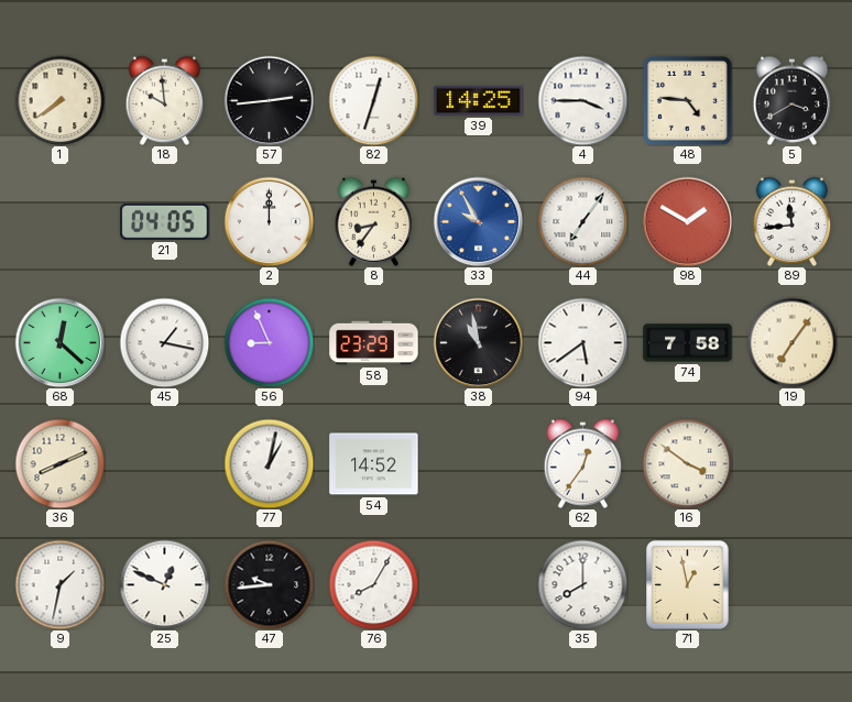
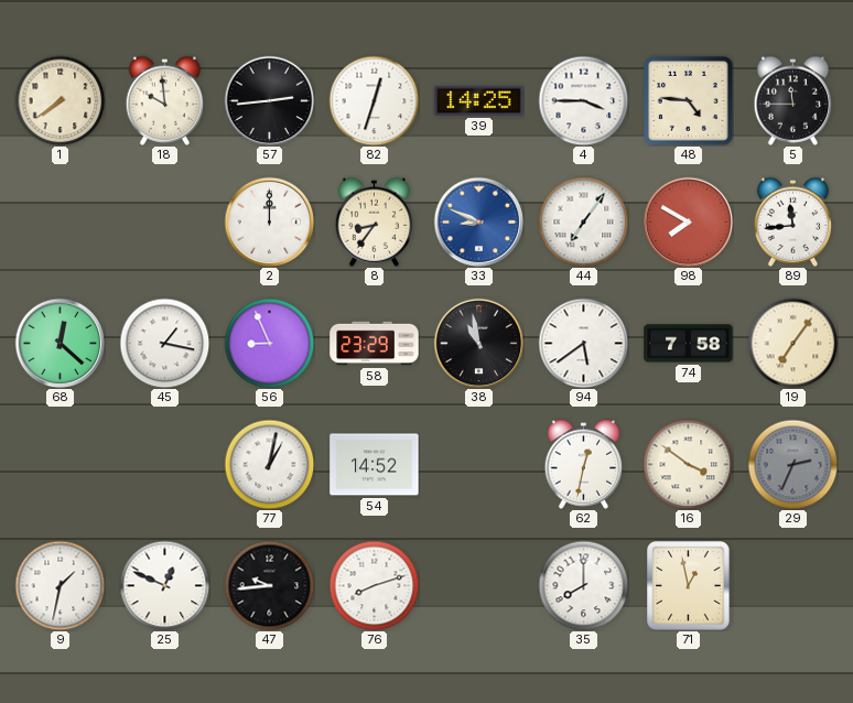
5: 3:40 -> 11:45 (793, 100)
21: 04:05 -> none (165, 221)
33: 9:55 -> 8:49 (478, 221)
98: 1:50 -> 7:50 (688, 221)
36: 8:11 -> none (59, 463)
62: 12:36 -> 12:32 (584, 464)
29: none -> 2:34 (792, 464)
76: 8:05 -> 8:12 (374, 585)
